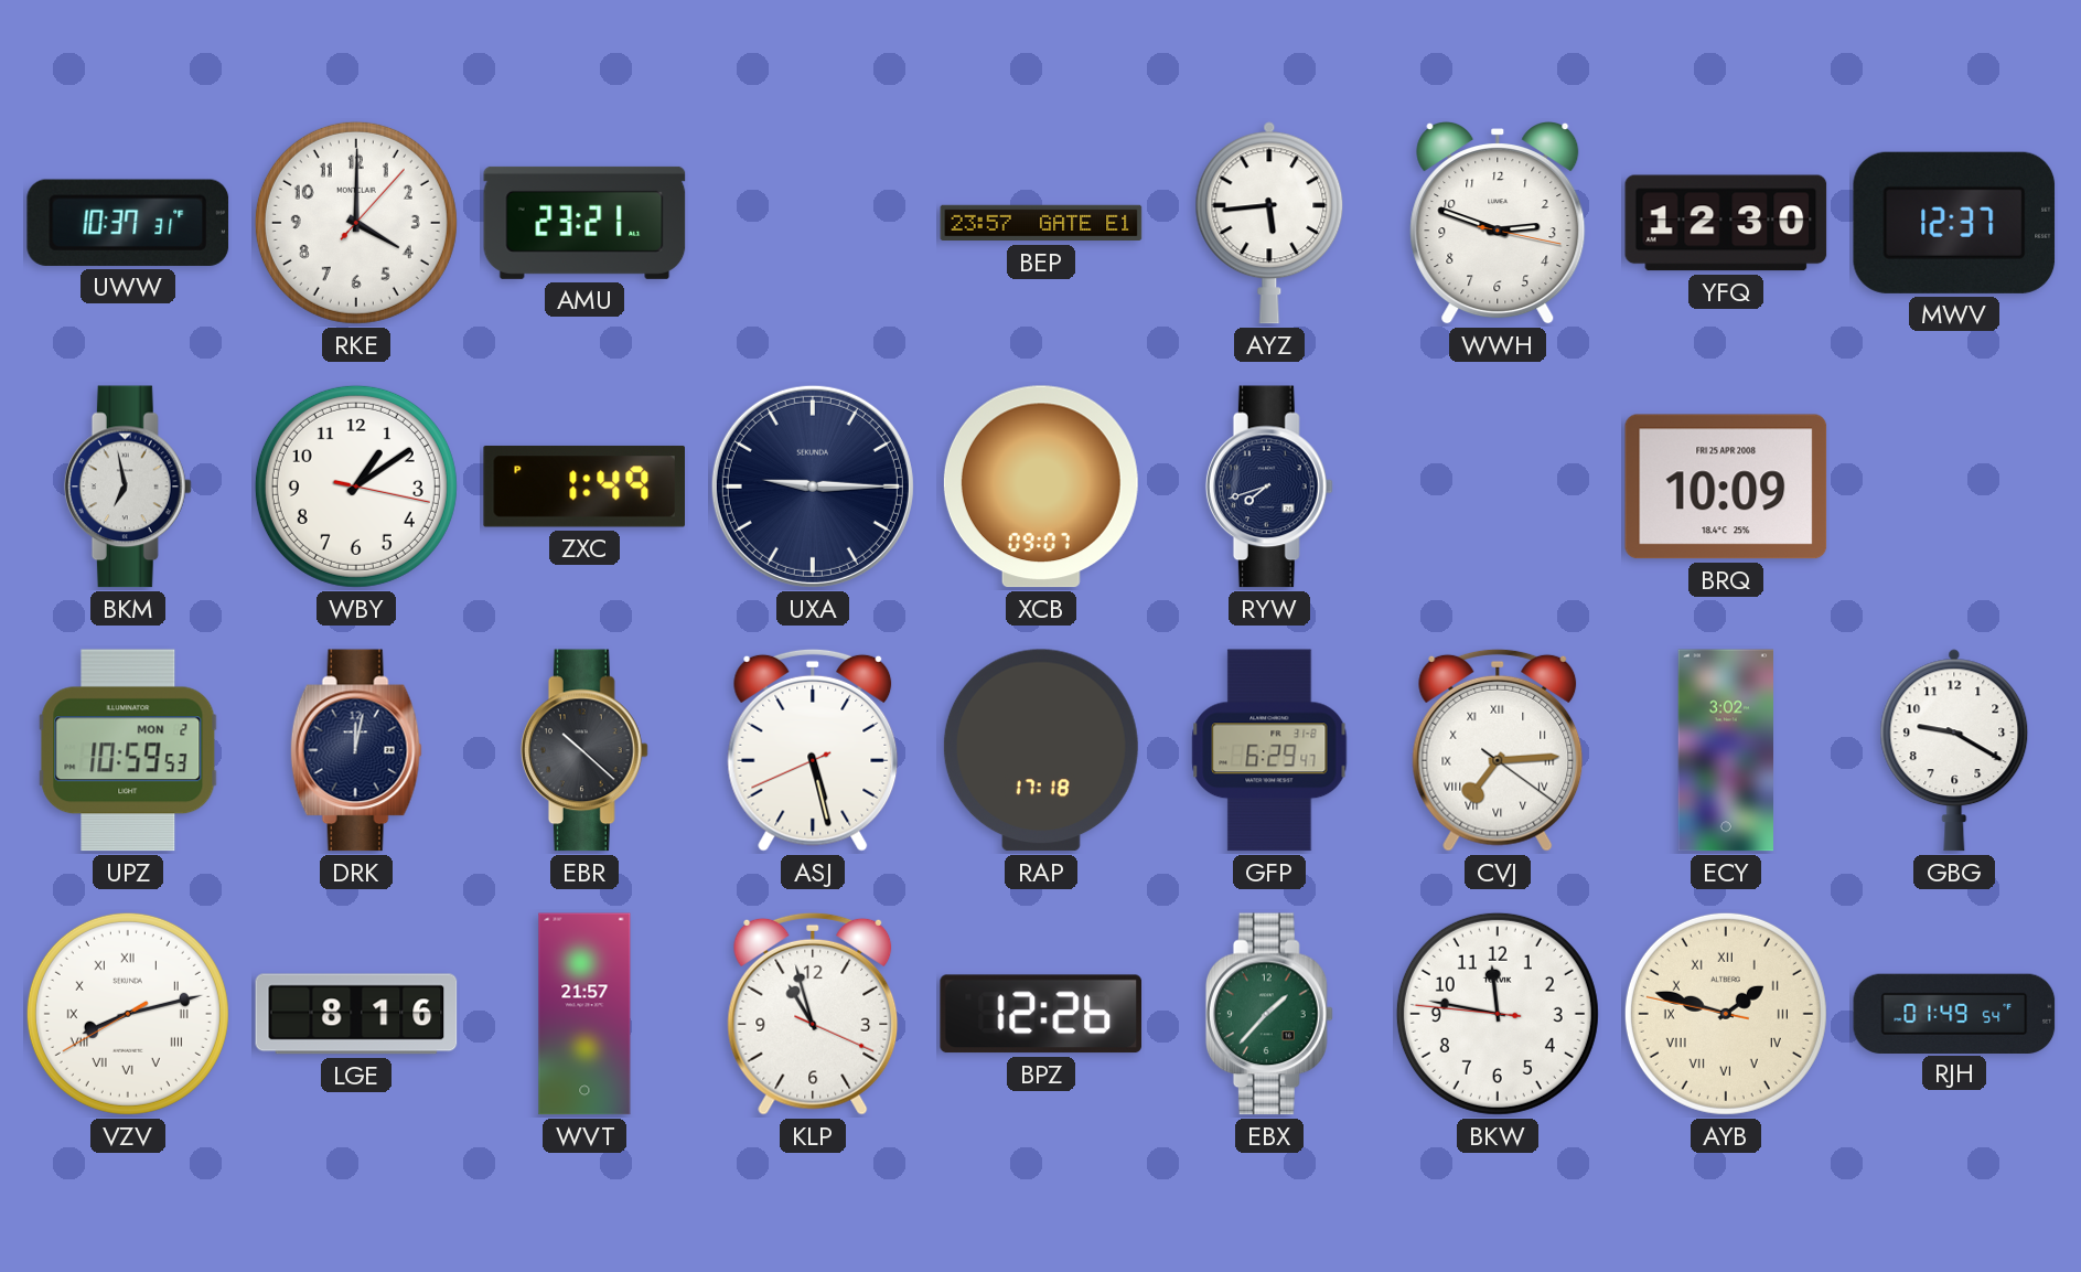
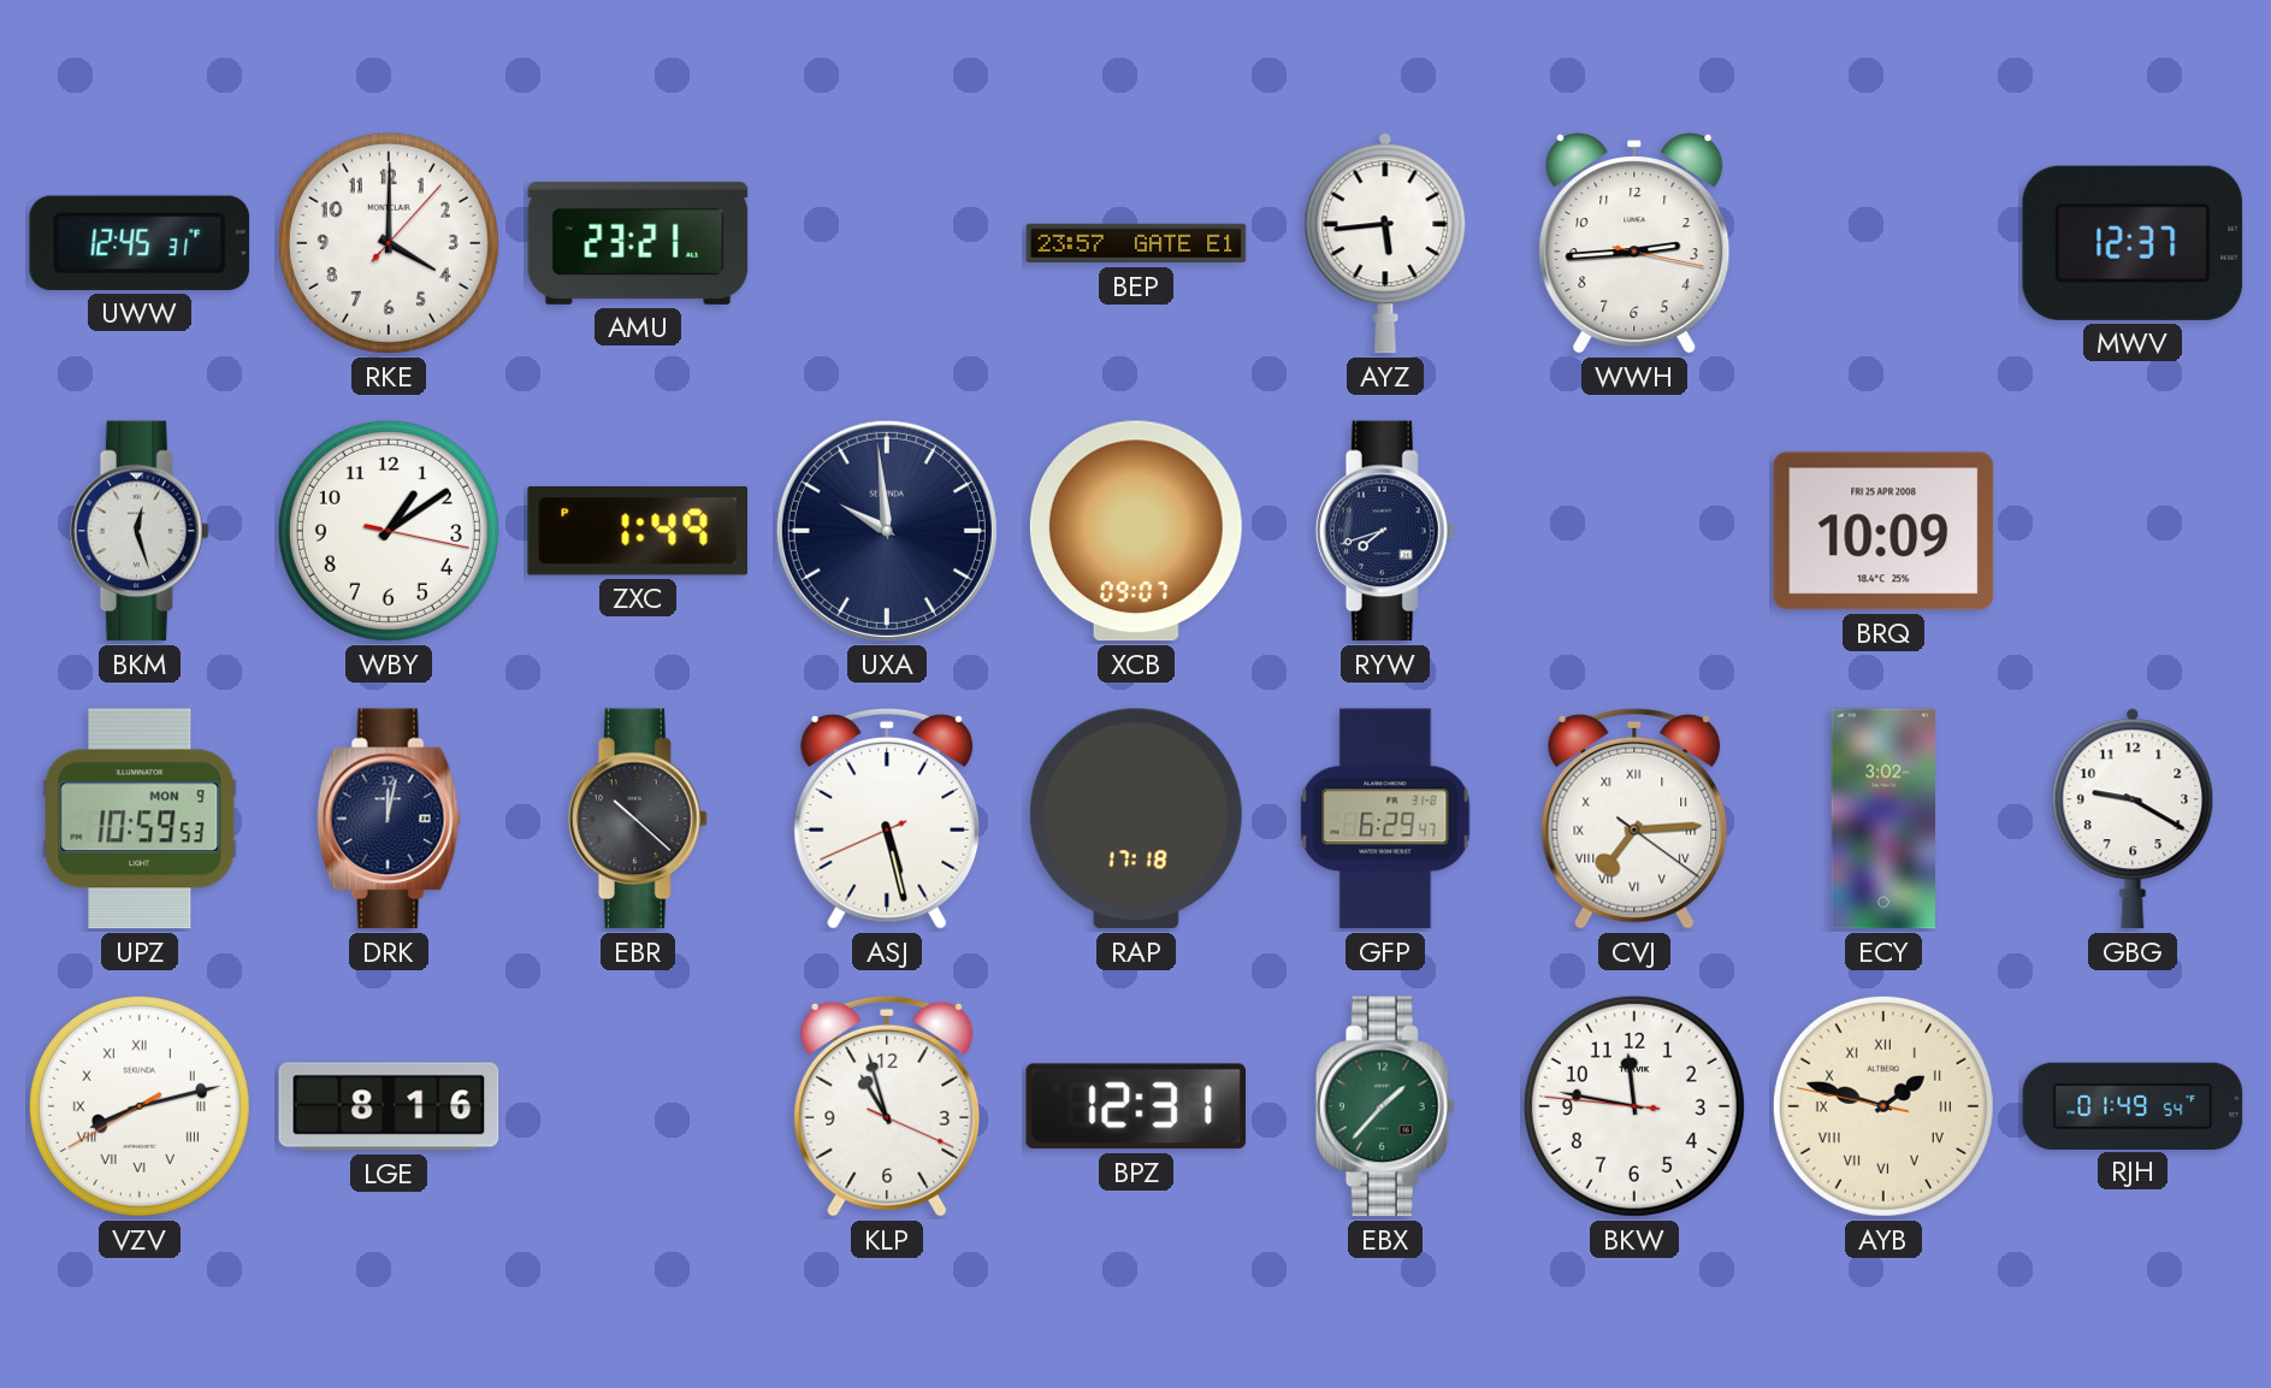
UWW: 10:37 -> 12:45 (140, 243)
WWH: 2:48 -> 2:44 (1634, 244)
YFQ: 12:30 -> none (1726, 223)
BKM: 6:58 -> 12:27 (140, 531)
UXA: 9:15 -> 9:59 (887, 531)
UPZ date: MON 2 -> MON 9 (140, 819)
WVT: 21:57 -> none (584, 1014)
BPZ: 12:26 -> 12:31 (1136, 1106)
